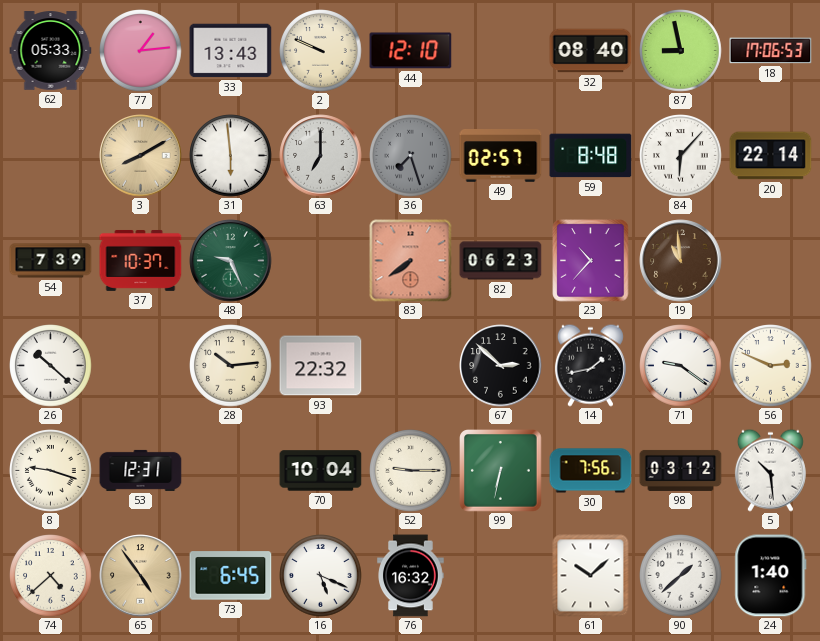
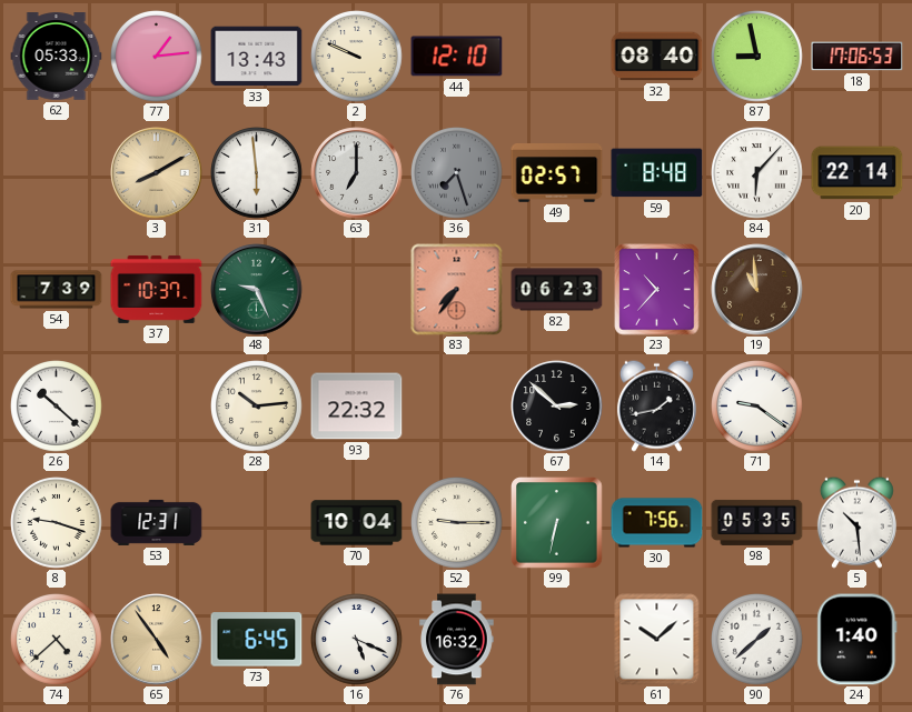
83: 7:39 -> 7:36 (457, 290)
56: 2:49 -> none (771, 366)
98: 03:12 -> 05:35 (757, 522)
